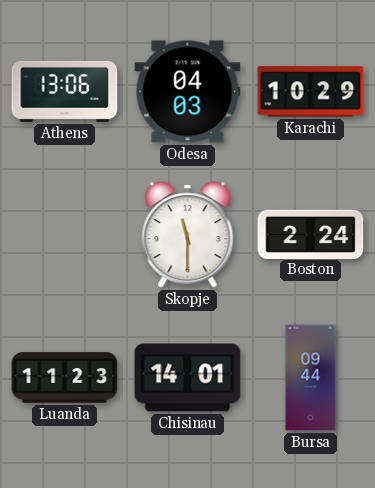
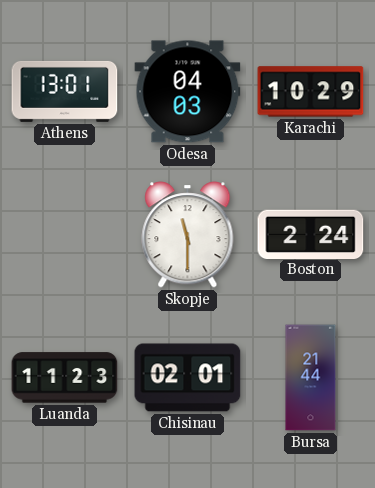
Athens: 13:06 -> 13:01 (65, 91)
Chisinau: 14:01 -> 02:01 (188, 378)
Bursa: 09:44 -> 21:44 (311, 378)
